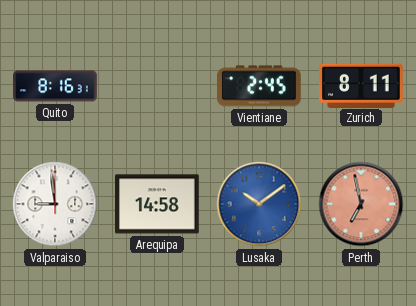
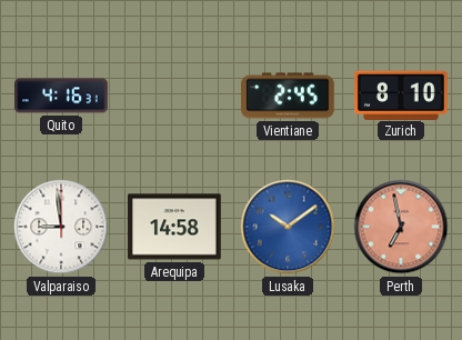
Quito: 8:16 -> 4:16 (61, 96)
Zurich: 8:11 -> 8:10 (402, 94)
